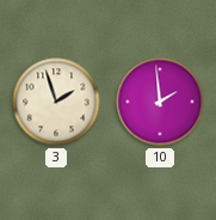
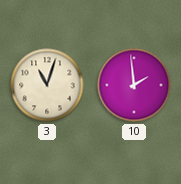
3: 1:57 -> 11:03 (47, 85)
